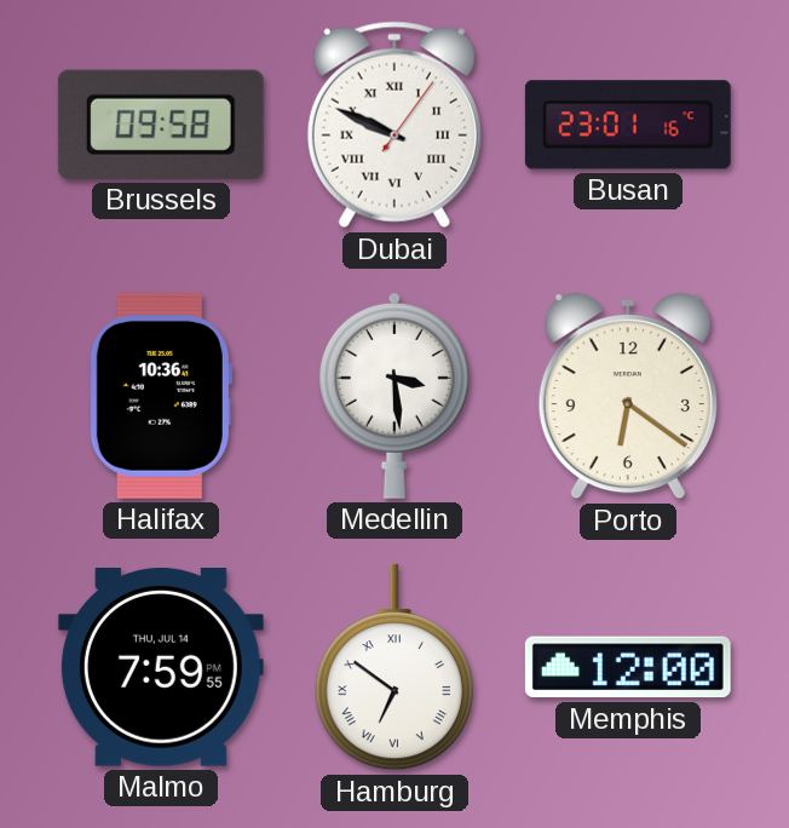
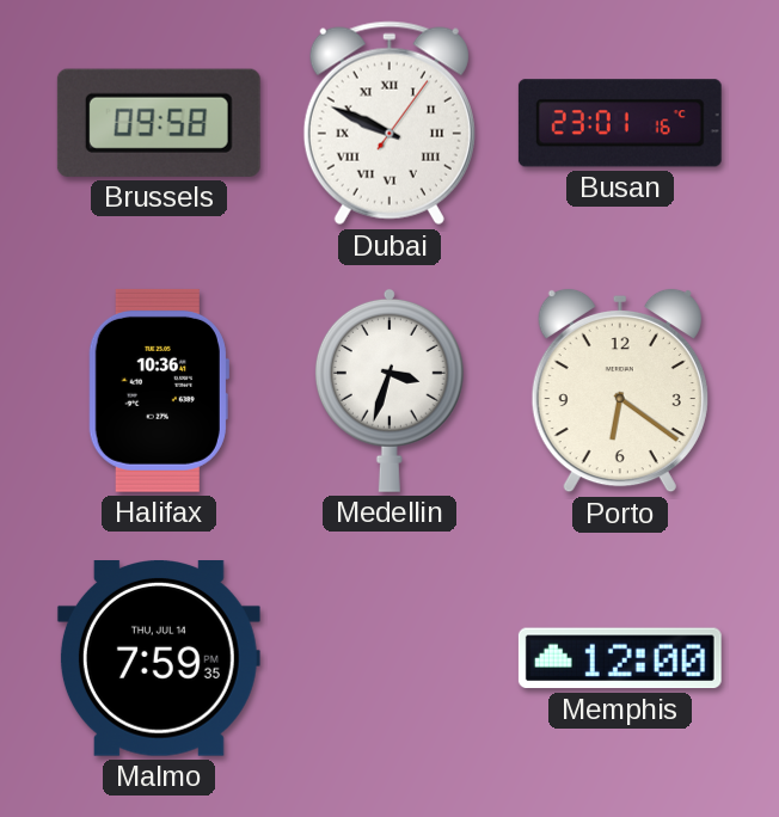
Medellin: 3:29 -> 3:33 (390, 391)
Malmo: 7:59:55 -> 7:59:35 (159, 659)
Hamburg: 6:51 -> none (394, 667)
